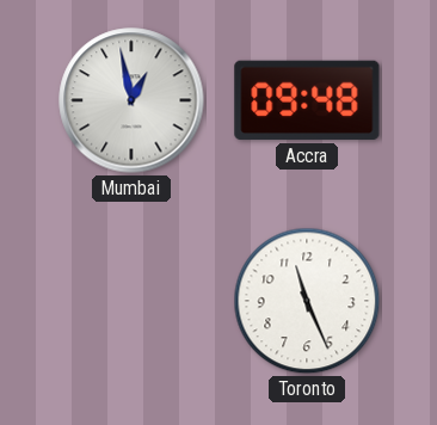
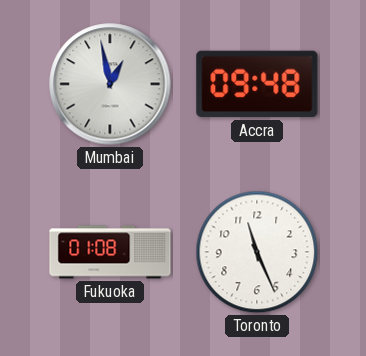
Fukuoka: none -> 01:08 (110, 252)
